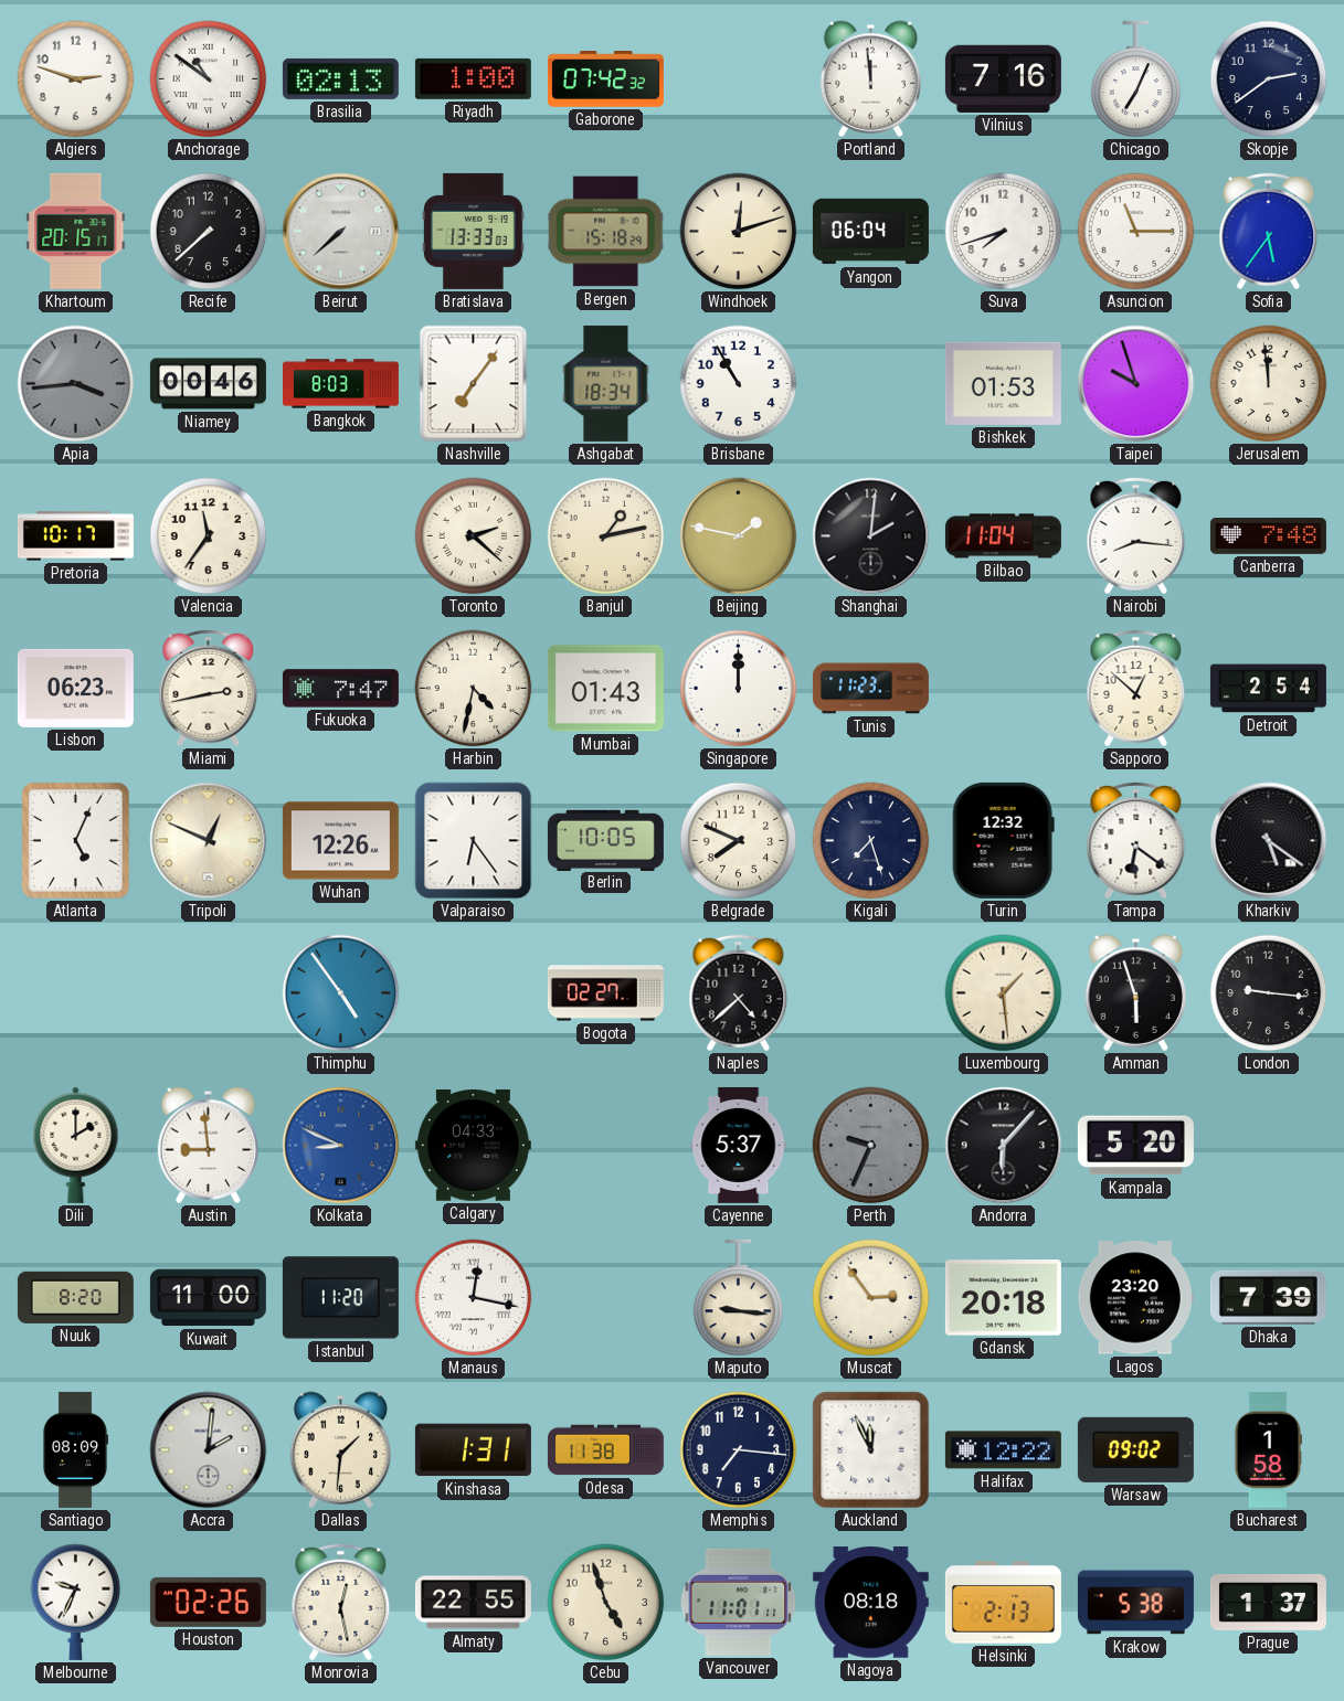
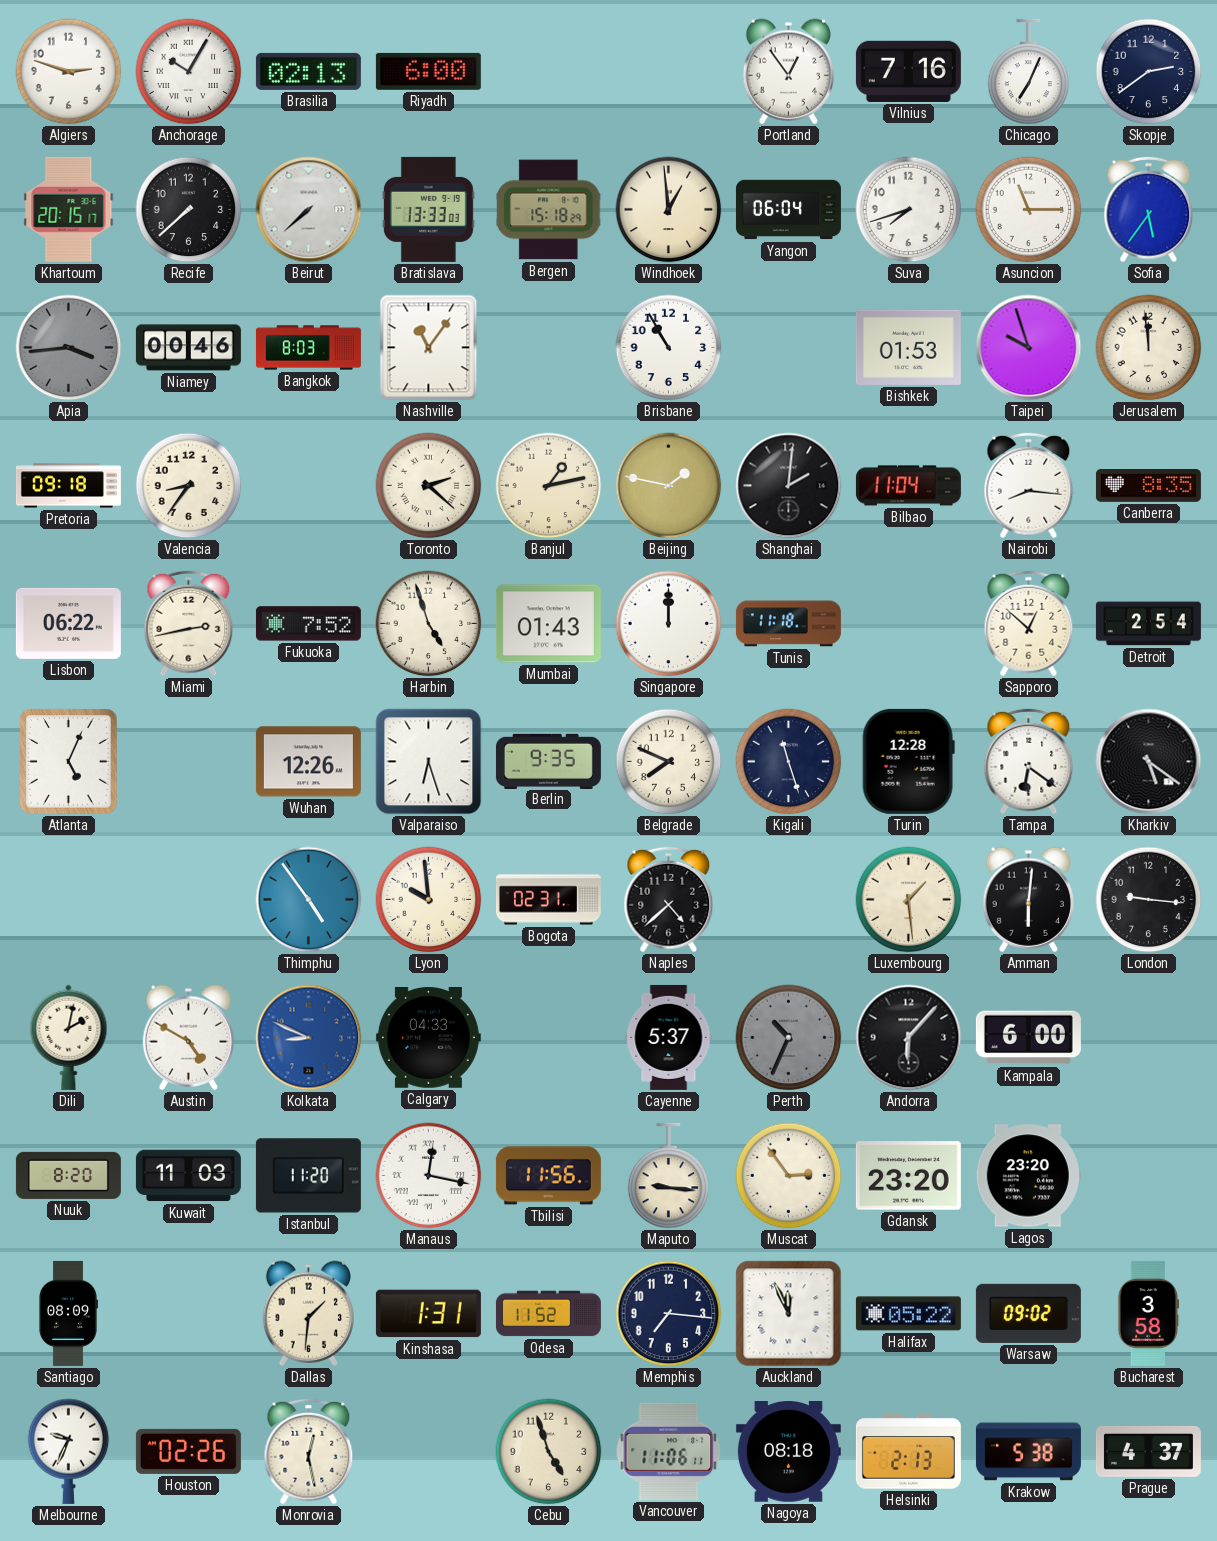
Anchorage: 10:51 -> 10:05 (189, 72)
Riyadh: 1:00 -> 6:00 (428, 71)
Gaborone: 07:42 -> none (605, 79)
Portland: 11:59 -> 12:54 (788, 71)
Windhoek: 12:12 -> 12:59 (669, 210)
Nashville: 7:06 -> 11:06 (429, 348)
Ashgabat: 18:34 -> none (606, 383)
Pretoria: 10:17 -> 09:18 (68, 486)
Valencia: 11:36 -> 8:36 (189, 486)
Canberra: 7:48 -> 8:35 (1148, 486)
Lisbon: 06:23 -> 06:22 (68, 623)
Fukuoka: 7:47 -> 7:52 (308, 624)
Harbin: 4:32 -> 4:57 (429, 624)
Tunis: 11:23 -> 11:18 (788, 624)
Tripoli: 12:49 -> none (209, 841)
Valparaiso: 6:24 -> 6:27 (429, 762)
Berlin: 10:05 -> 9:35 (548, 761)
Kigali: 7:27 -> 11:27 (789, 762)
Turin: 12:32 -> 12:28 (908, 761)
Lyon: none -> 9:59 (429, 900)
Bogota: 02:27 -> 02:31 (548, 900)
Amman: 5:57 -> 6:01 (1028, 899)
Dili: 2:00 -> 2:02 (69, 1037)
Austin: 8:59 -> 4:50 (188, 1037)
Perth: 9:34 -> 10:34 (789, 1038)
Kampala: 5:20 -> 6:00 (1028, 1038)
Kuwait: 11:00 -> 11:03 (188, 1176)
Tbilisi: none -> 11:56 (548, 1176)
Gdansk: 20:18 -> 23:20 (908, 1176)
Dhaka: 7:39 -> none (1268, 1297)
Accra: 2:01 -> none (209, 1450)
Odesa: 11:38 -> 11:52 (548, 1314)
Halifax: 12:22 -> 05:22 (908, 1314)
Bucharest: 1:58 -> 3:58 (1148, 1313)
Almaty: 22:55 -> none (473, 1603)
Vancouver: 11:01 -> 11:06 (669, 1451)
Prague: 1:37 -> 4:37 (1148, 1451)
